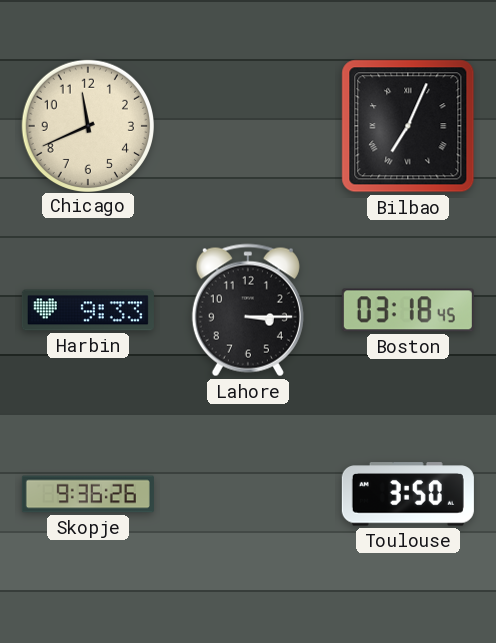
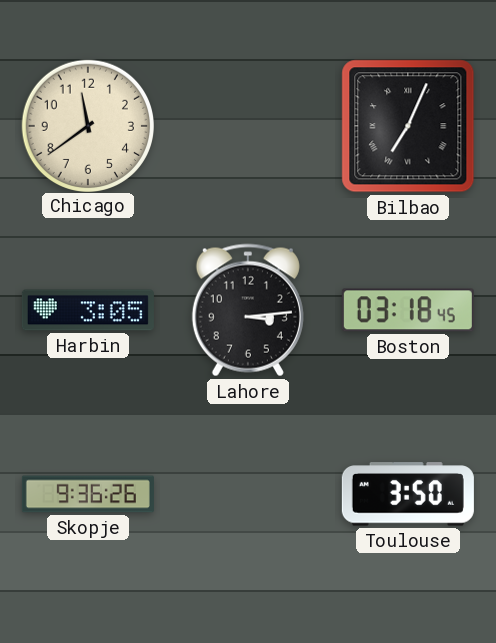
Chicago: 11:41 -> 11:39 (87, 125)
Harbin: 9:33 -> 3:05 (88, 310)
Lahore: 3:15 -> 3:14 (248, 310)
